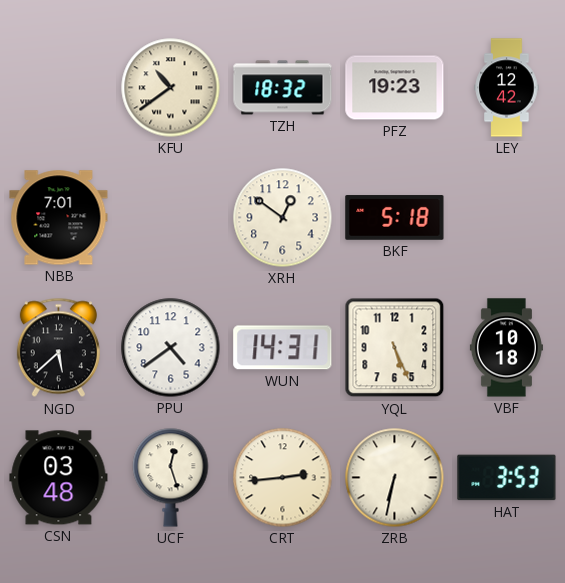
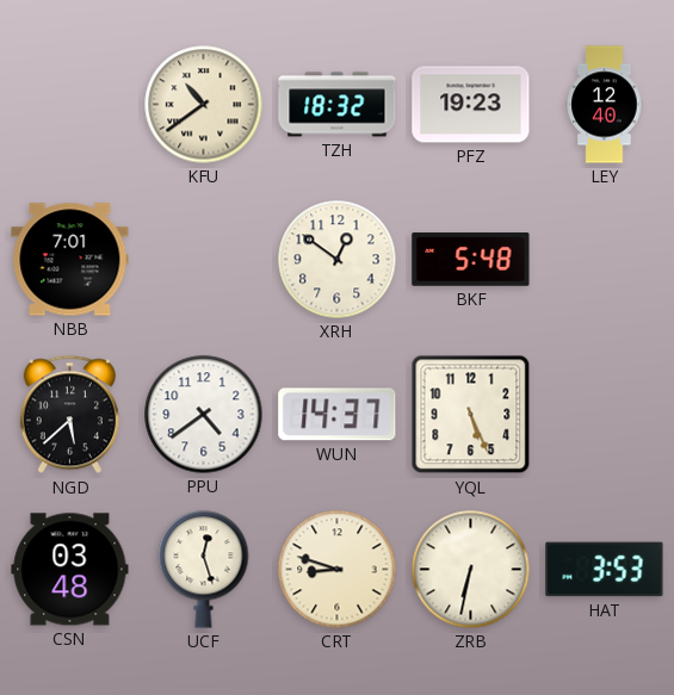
LEY: 12:42 -> 12:40 (605, 105)
BKF: 5:18 -> 5:48 (471, 260)
WUN: 14:31 -> 14:37 (338, 415)
VBF: 10:18 -> none (506, 348)
CRT: 2:44 -> 8:48 (338, 570)
